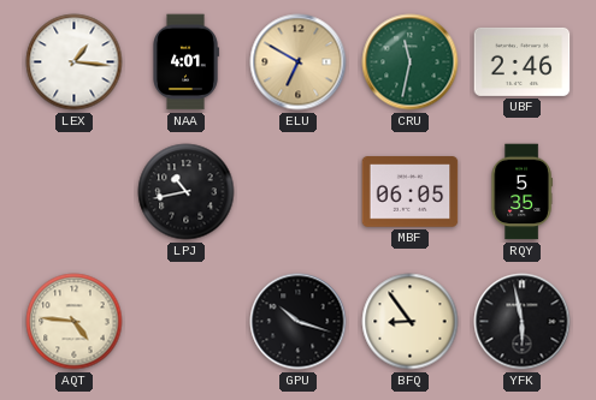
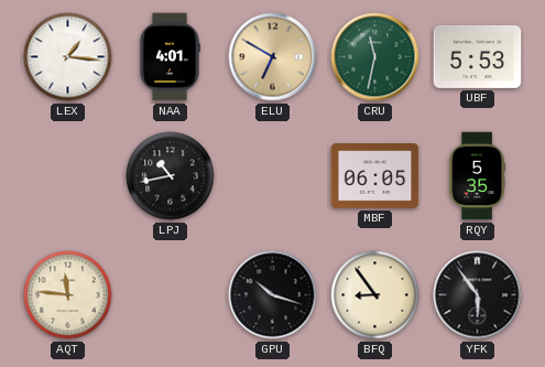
UBF: 2:46 -> 5:53 (478, 56)
AQT: 4:46 -> 11:46 (68, 295)
YFK: 5:58 -> 5:54 (478, 295)
